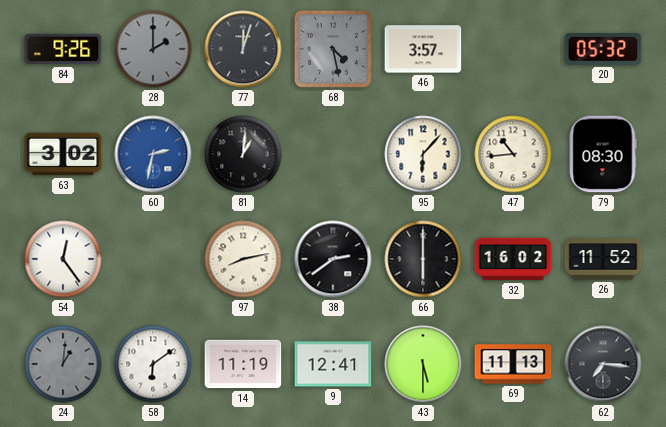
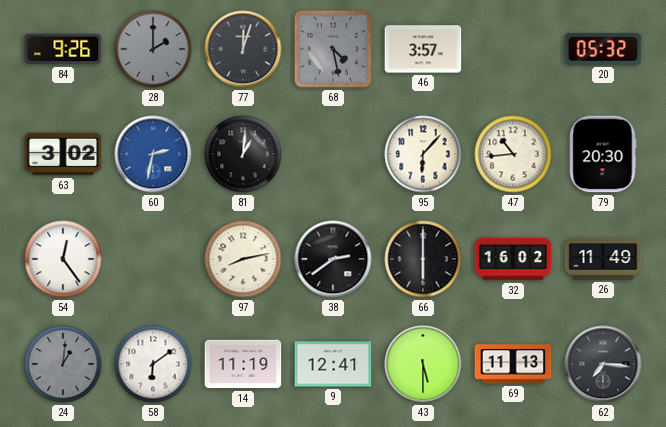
79: 08:30 -> 20:30 (603, 154)
26: 11:52 -> 11:49 (603, 259)
